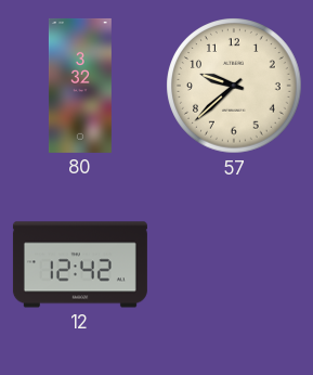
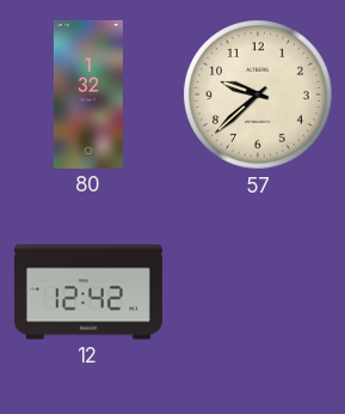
80: 3:32 -> 1:32 (88, 95)
